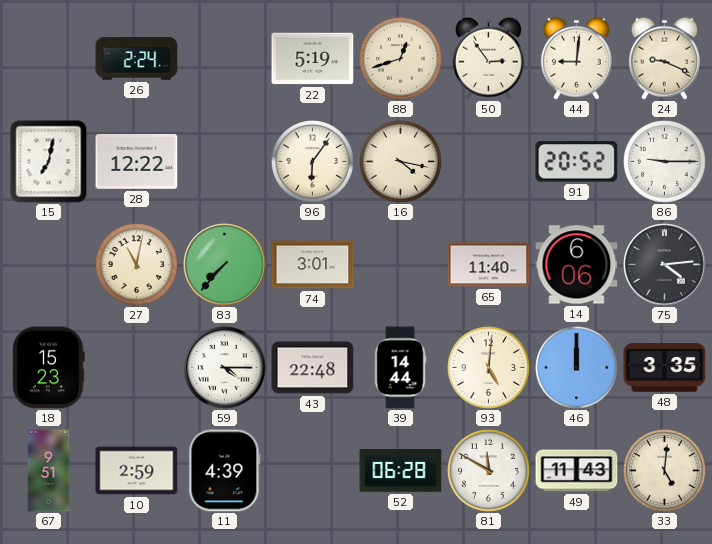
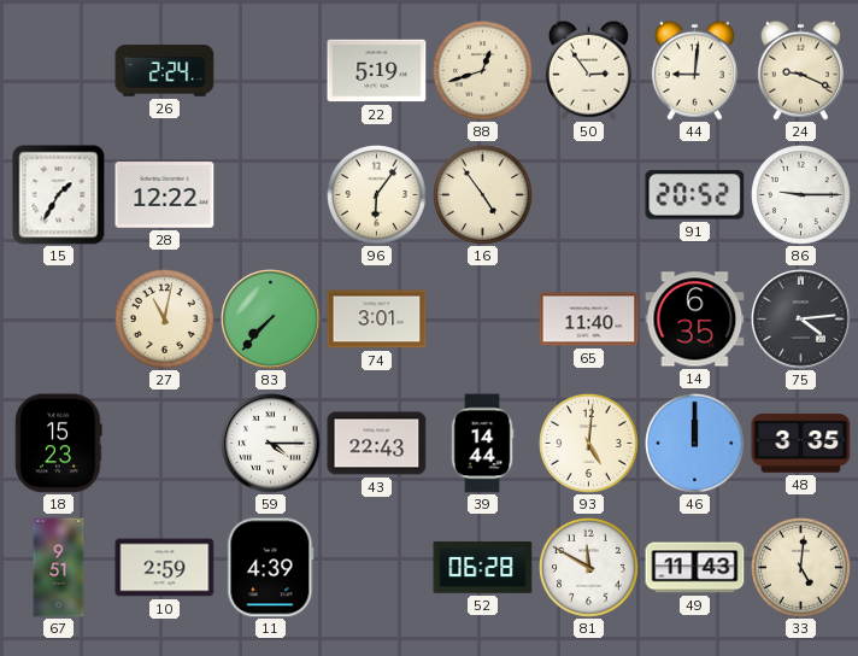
15: 7:02 -> 1:35 (59, 195)
16: 4:17 -> 4:54 (483, 195)
14: 6:06 -> 6:35 (695, 320)
43: 22:48 -> 22:43 (377, 444)
